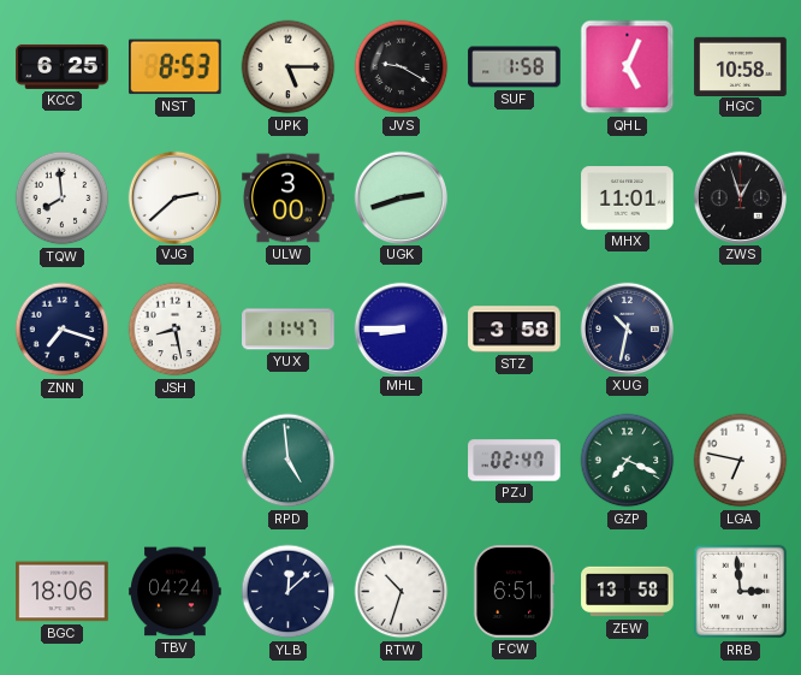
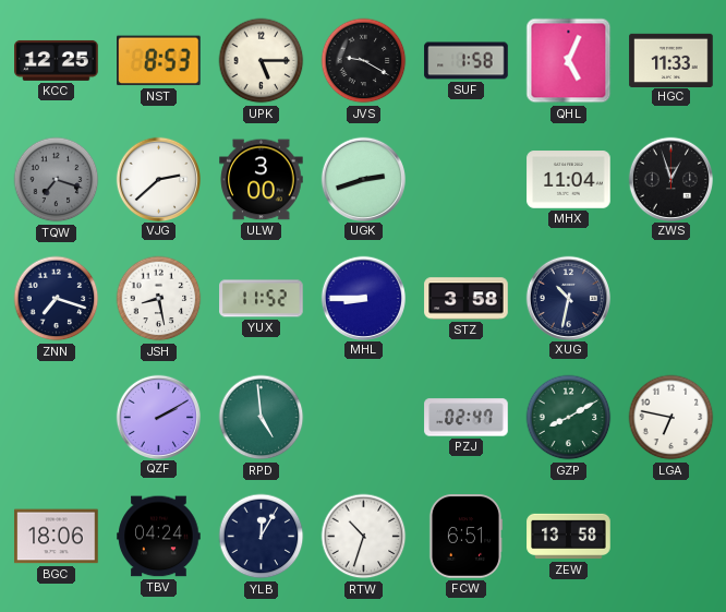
KCC: 6:25 -> 12:25 (57, 60)
HGC: 10:58 -> 11:33 (671, 60)
TQW: 7:59 -> 7:18 (57, 180)
TQW dial: white -> grey (57, 180)
MHX: 11:01 -> 11:04 (569, 180)
YUX: 11:47 -> 11:52 (262, 299)
QZF: none -> 2:10 (158, 417)
GZP: 7:19 -> 8:10 (569, 418)
YLB: 12:08 -> 12:05 (262, 537)
RRB: 2:59 -> none (741, 592)
